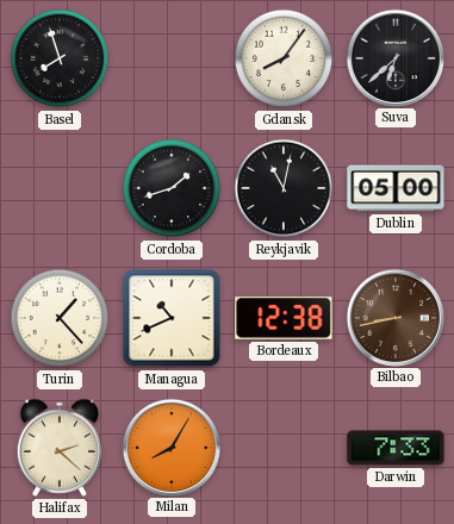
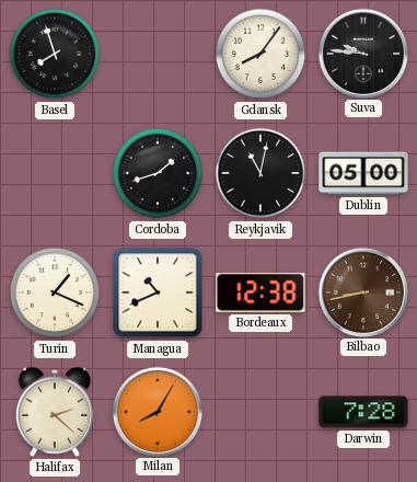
Suva: 6:38 -> 9:46 (362, 53)
Turin: 1:23 -> 1:19 (55, 292)
Darwin: 7:33 -> 7:28 (363, 412)
